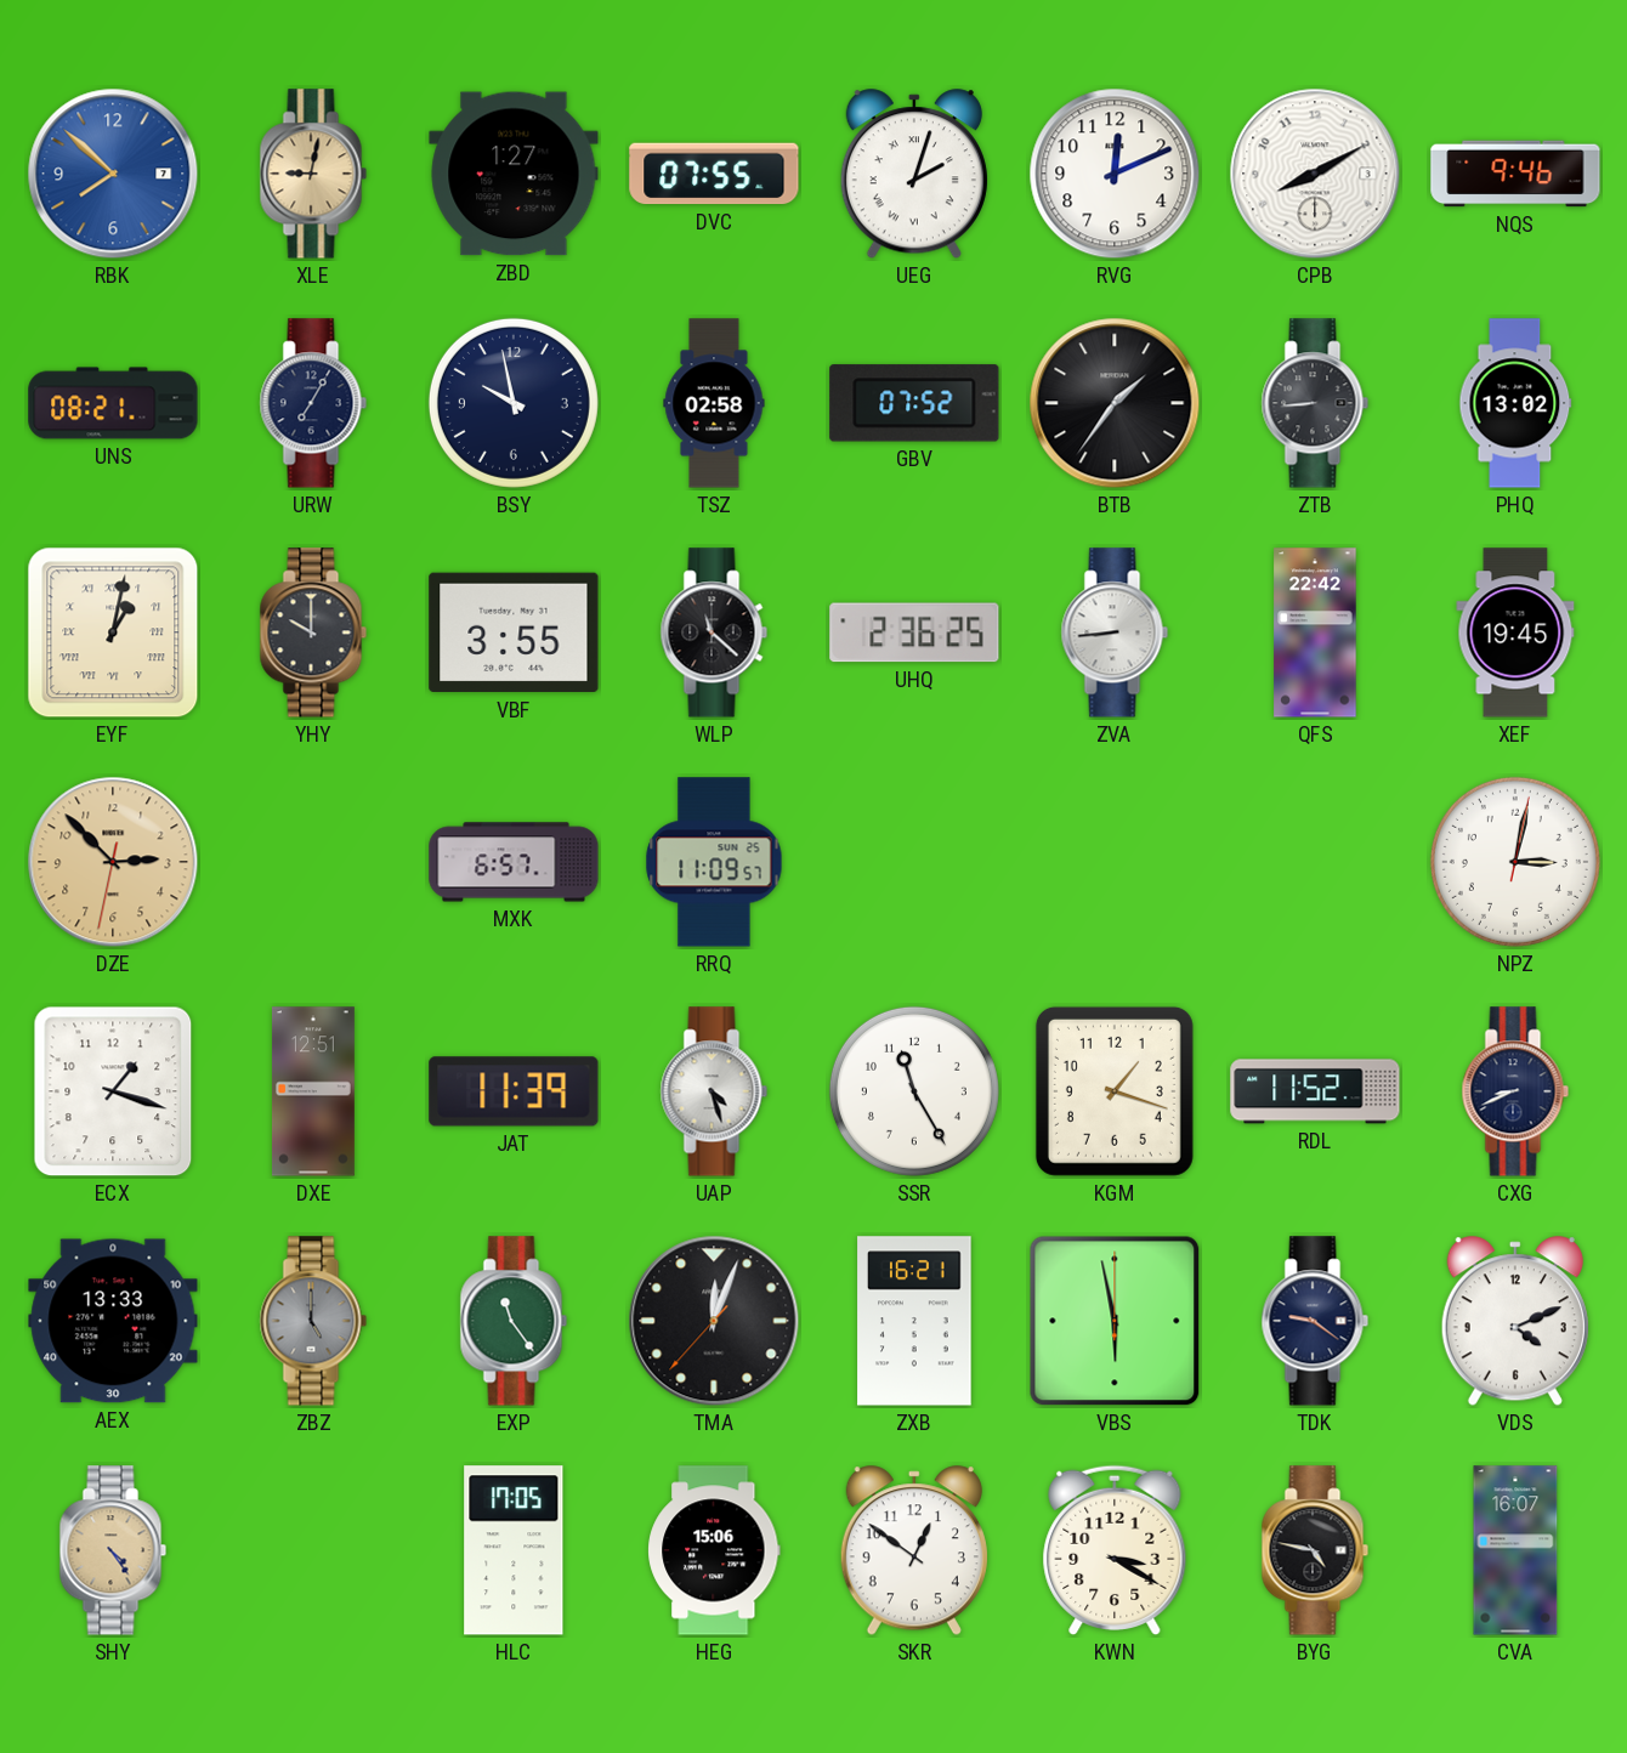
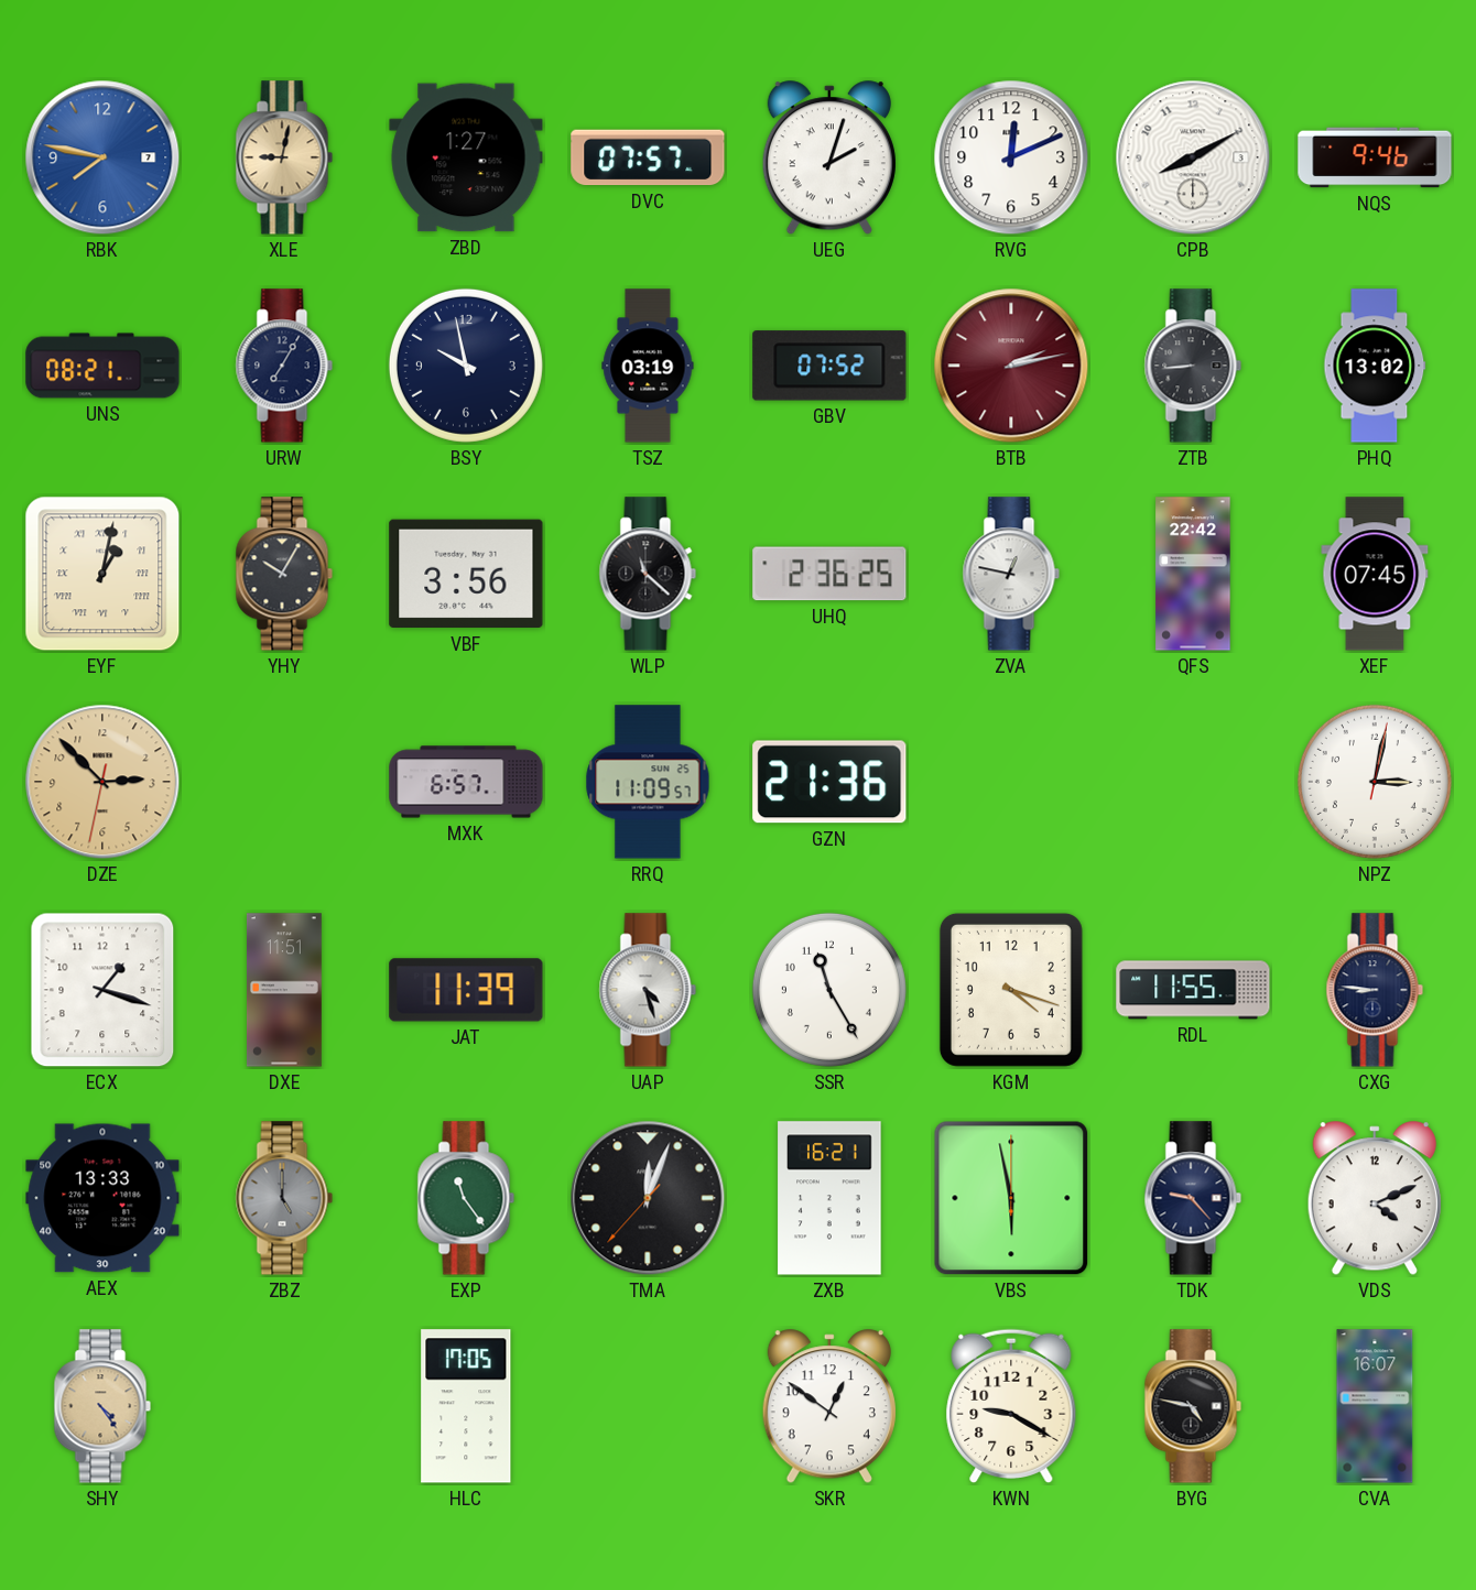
RBK: 7:52 -> 7:47 (102, 157)
DVC: 07:55 -> 07:57 (648, 157)
TSZ: 02:58 -> 03:19 (648, 366)
BTB: 1:36 -> 2:13 (1011, 366)
BTB dial: black -> burgundy (1011, 366)
YHY: 10:00 -> 10:05 (284, 574)
VBF: 3:55 -> 3:56 (466, 574)
ZVA: 8:44 -> 12:47 (1011, 574)
XEF: 19:45 -> 07:45 (1375, 574)
GZN: none -> 21:36 (829, 782)
DXE: 12:51 -> 11:51 (284, 990)
KGM: 1:18 -> 4:18 (1011, 990)
RDL: 11:52 -> 11:55 (1193, 990)
CXG: 8:41 -> 8:46 (1375, 990)
TDK: 9:21 -> 9:23 (1193, 1198)
HEG: 15:06 -> none (714, 1550)
KWN: 3:20 -> 9:20 (1011, 1406)
